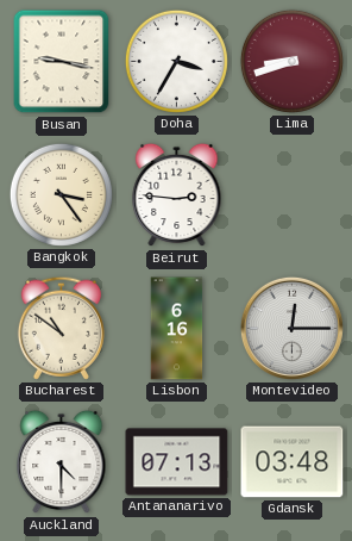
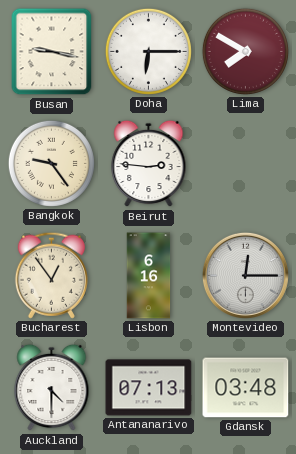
Doha: 3:35 -> 6:15 (148, 51)
Lima: 8:42 -> 7:50 (245, 51)
Bangkok: 3:24 -> 9:24 (51, 163)
Bucharest: 10:51 -> 12:54 (51, 275)
